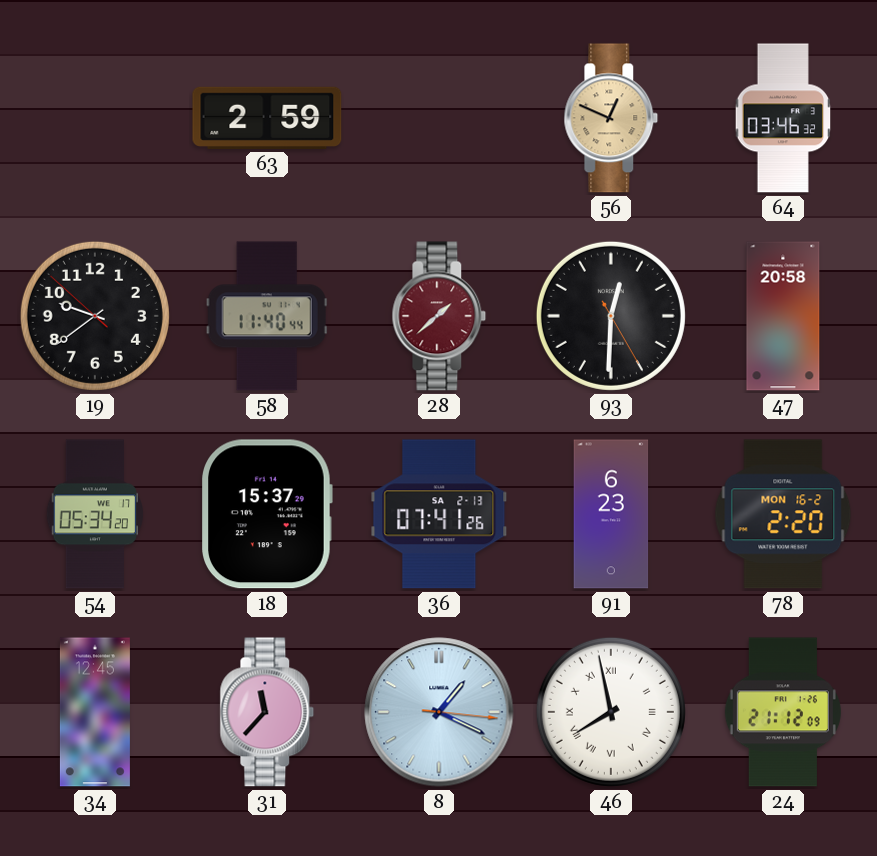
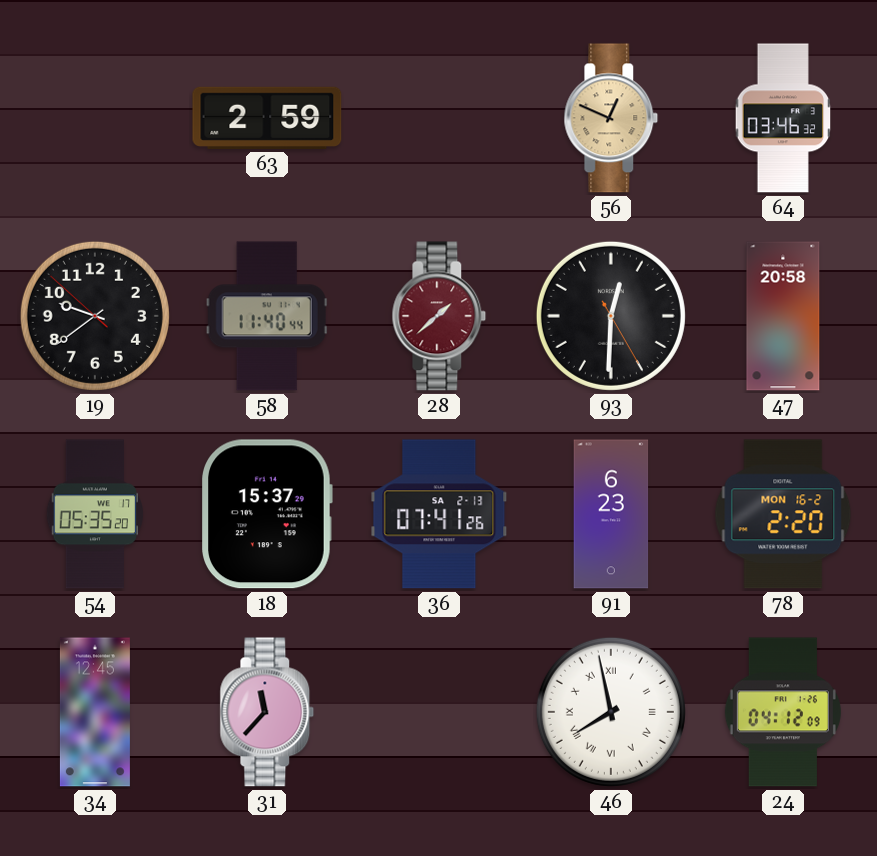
54: 05:34 -> 05:35 (95, 514)
8: 1:19 -> none (439, 712)
24: 21:12 -> 04:12 (783, 712)
